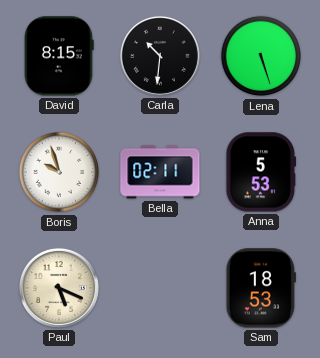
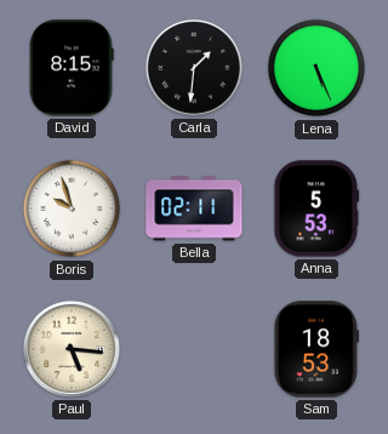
Carla: 10:31 -> 1:31 (194, 68)
Lena: 5:27 -> 5:26 (316, 68)
Paul: 5:19 -> 5:16 (72, 349)
